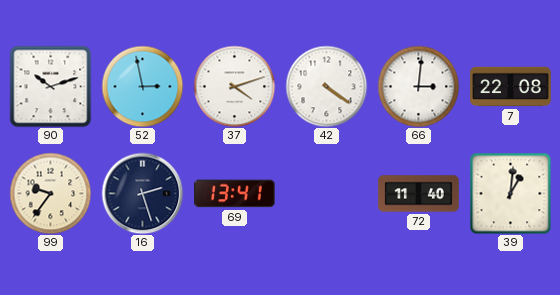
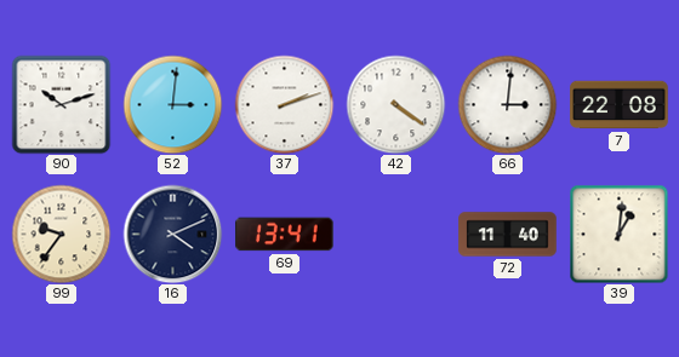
52: 2:58 -> 3:01 (172, 104)
37: 4:12 -> 2:12 (284, 104)
16: 2:27 -> 4:11 (172, 234)
